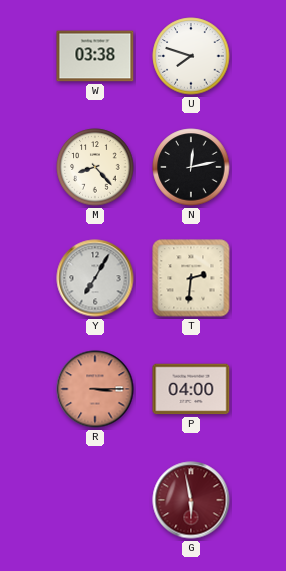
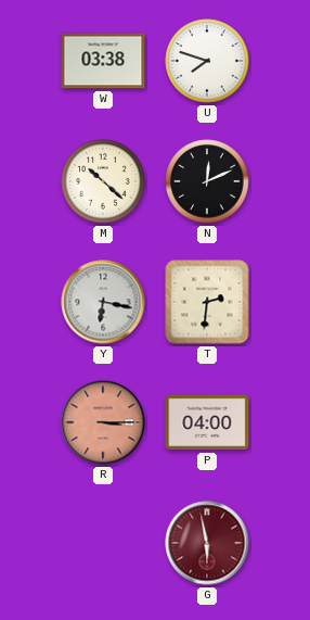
M: 8:23 -> 10:22 (103, 181)
N: 12:13 -> 12:11 (207, 181)
Y: 7:05 -> 6:17 (103, 302)
